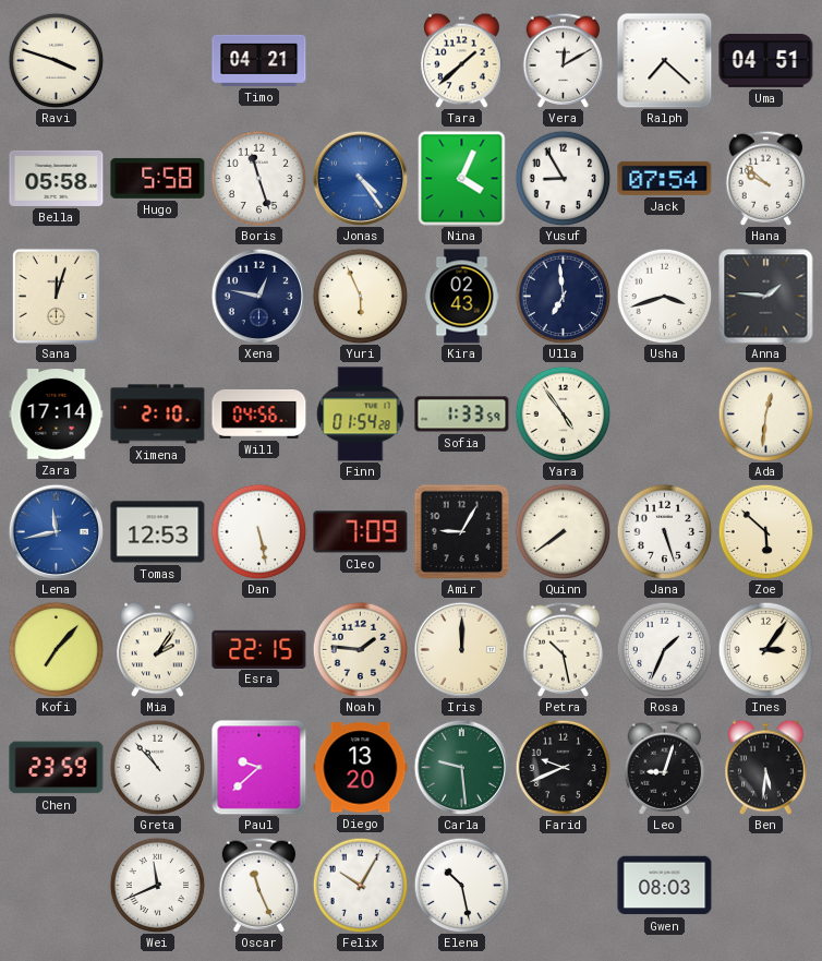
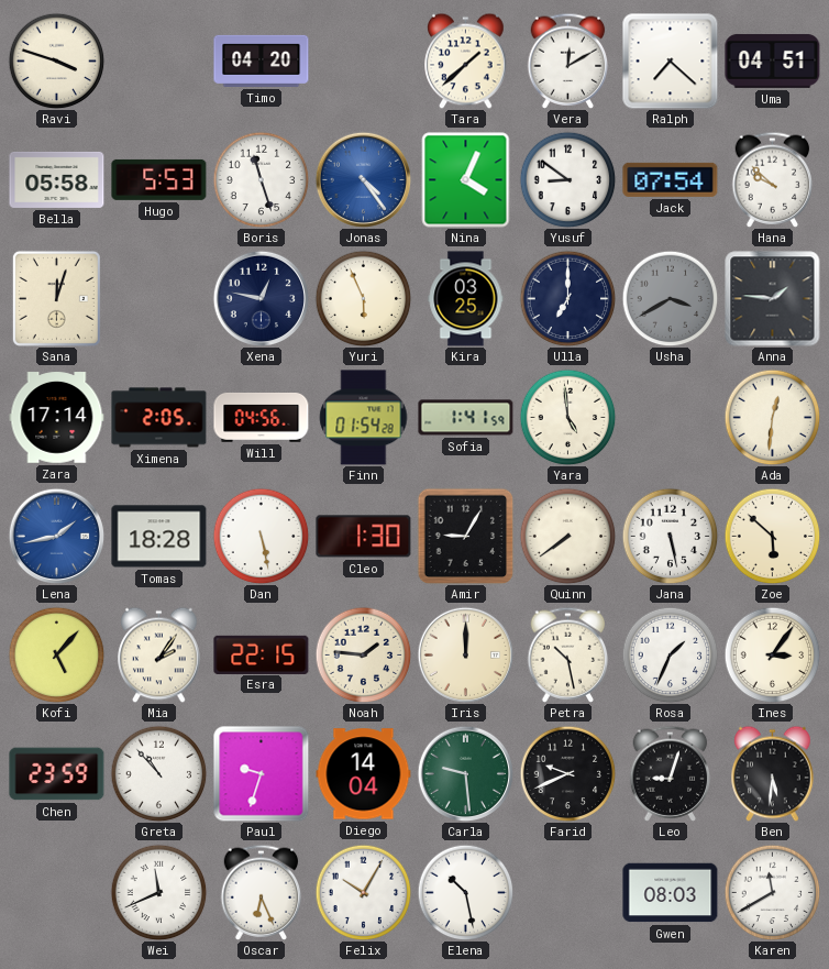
Timo: 04:21 -> 04:20 (262, 60)
Hugo: 5:58 -> 5:53 (159, 179)
Yusuf: 8:55 -> 8:51 (567, 179)
Kira: 02:43 -> 03:25 (466, 299)
Ulla: 6:59 -> 7:00 (567, 298)
Usha: 3:42 -> 3:40 (670, 298)
Usha dial: white -> grey (670, 298)
Ximena: 2:10 -> 2:05 (159, 418)
Sofia: 1:33 -> 1:41 (466, 418)
Yara: 4:54 -> 4:59 (567, 417)
Lena: 11:43 -> 1:43 (56, 536)
Tomas: 12:53 -> 18:28 (159, 537)
Cleo: 7:09 -> 1:30 (364, 537)
Jana: 5:27 -> 5:28 (670, 536)
Kofi: 7:07 -> 5:07 (56, 654)
Paul: 9:38 -> 9:33 (262, 774)
Diego: 13:20 -> 14:04 (364, 774)
Oscar: 11:26 -> 6:26 (262, 892)
Karen: none -> 11:40 (772, 892)
